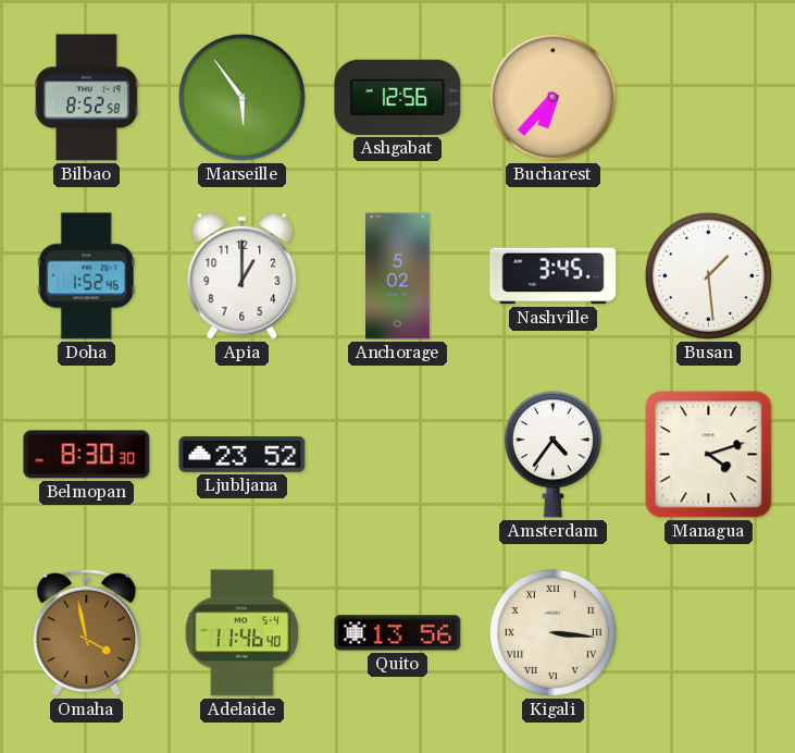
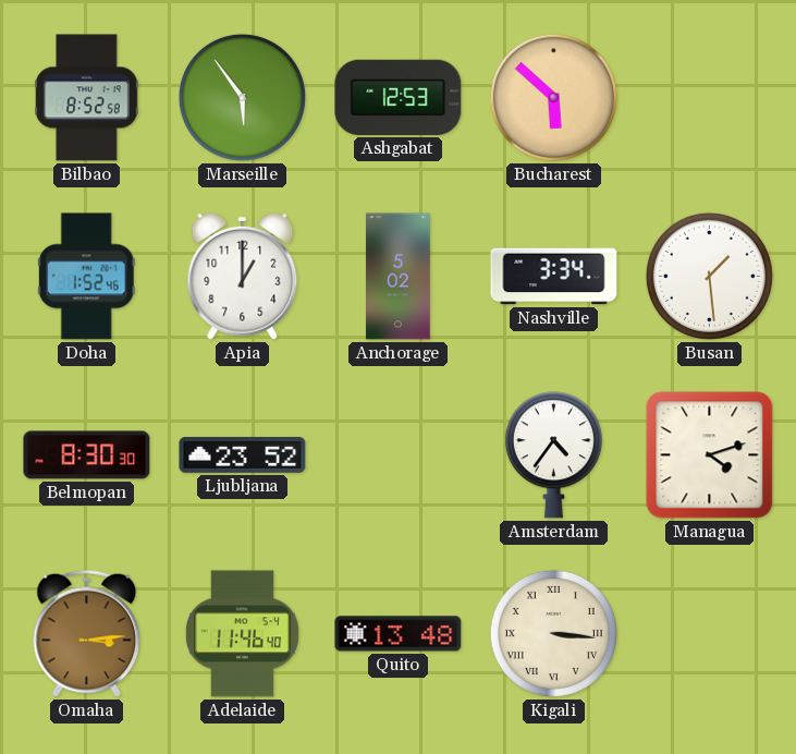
Ashgabat: 12:56 -> 12:53 (399, 97)
Bucharest: 6:37 -> 5:52 (553, 97)
Nashville: 3:45 -> 3:34 (554, 277)
Omaha: 3:58 -> 3:14 (87, 633)
Quito: 13:56 -> 13:48 (399, 634)
